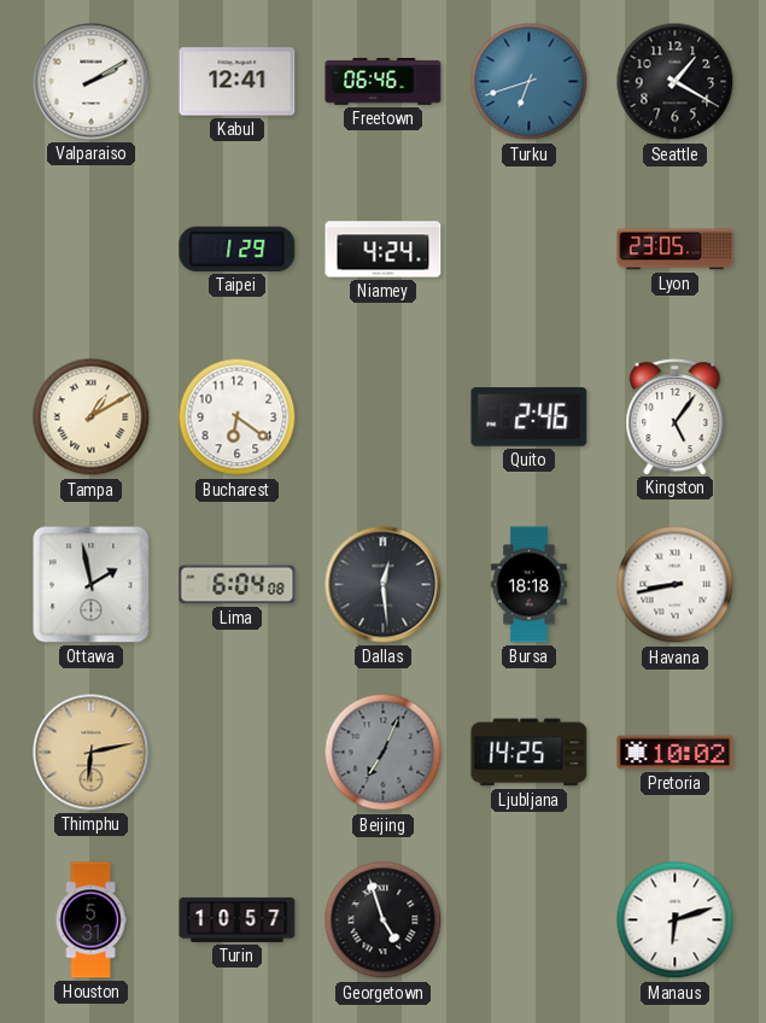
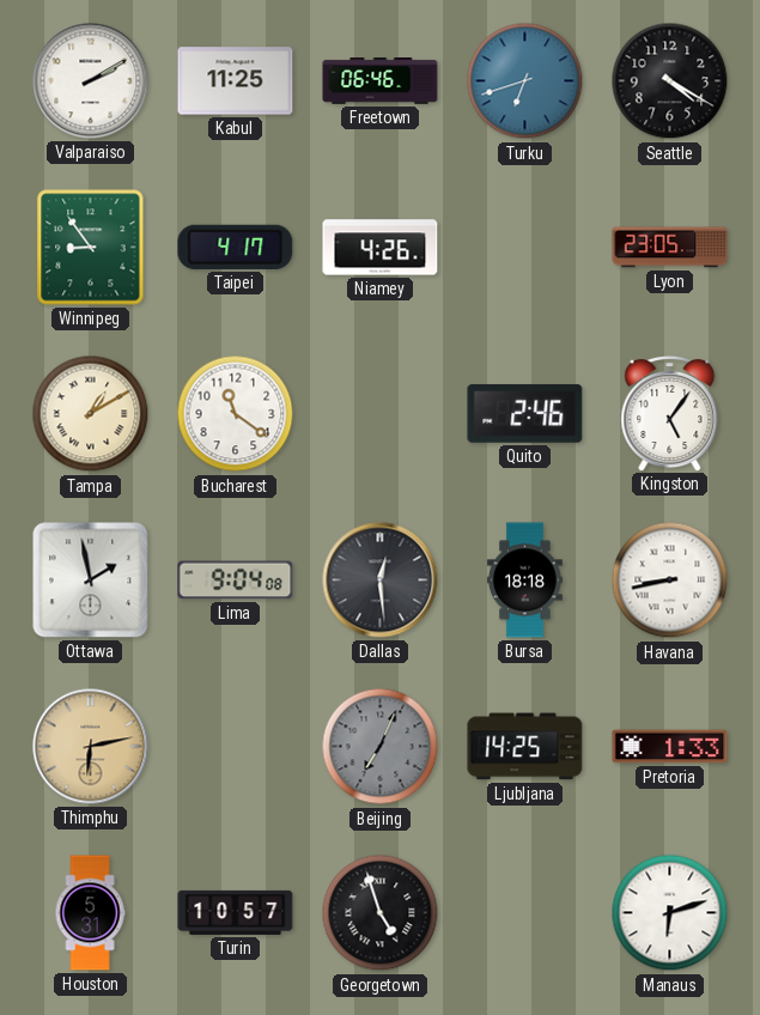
Kabul: 12:41 -> 11:25 (236, 81)
Seattle: 1:20 -> 4:20 (670, 81)
Winnipeg: none -> 8:54 (91, 248)
Taipei: 1:29 -> 4:17 (236, 247)
Niamey: 4:24 -> 4:26 (381, 248)
Bucharest: 6:21 -> 11:21 (236, 414)
Lima: 6:04 -> 9:04 (236, 581)
Pretoria: 10:02 -> 1:33 (670, 747)
